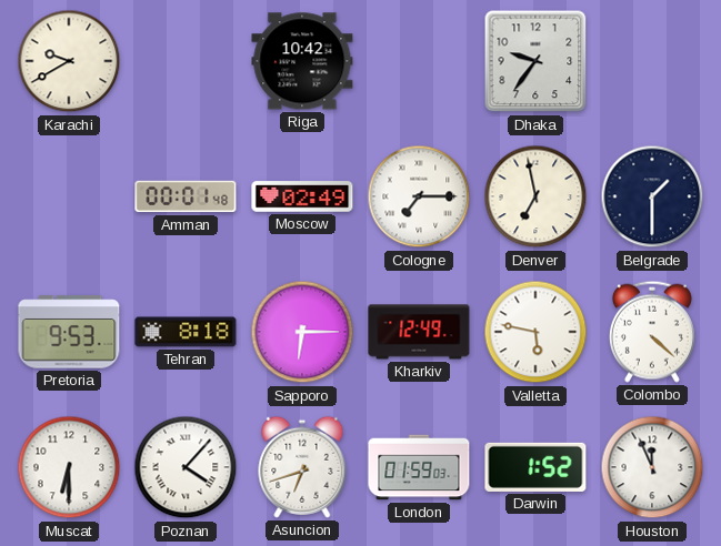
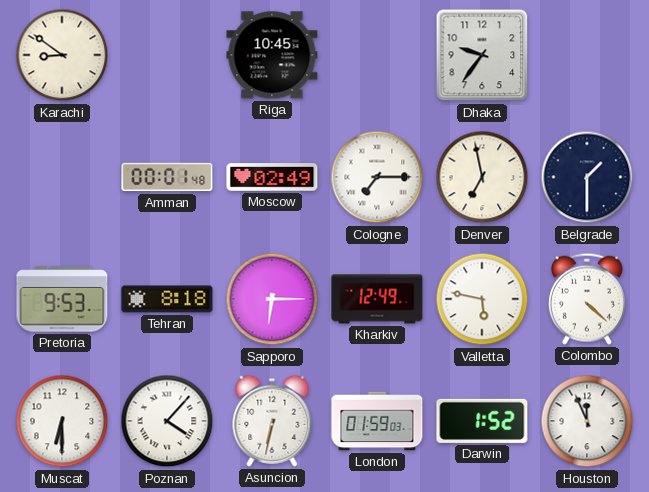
Karachi: 9:40 -> 8:51 (62, 55)
Riga: 10:42 -> 10:45 (272, 55)
Asuncion: 6:42 -> 6:32 (272, 421)
